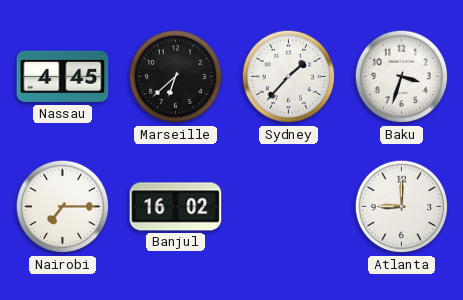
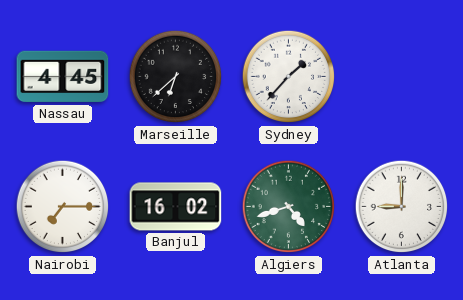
Baku: 3:33 -> none (402, 77)
Algiers: none -> 4:42 (289, 207)
